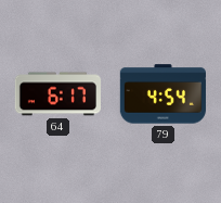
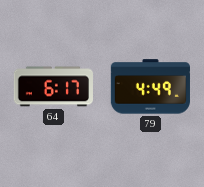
79: 4:54 -> 4:49 (150, 87)
